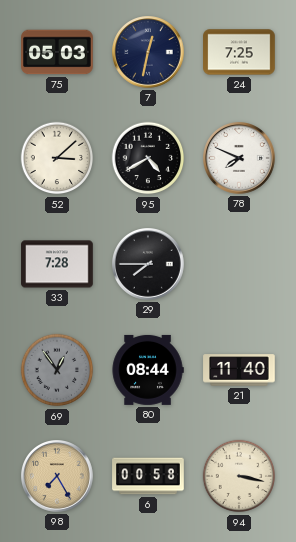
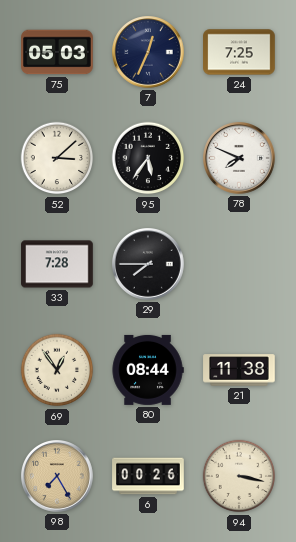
7: 12:32 -> 12:34 (149, 53)
95: 4:40 -> 5:36 (148, 158)
69 dial: grey -> cream (57, 370)
21: 11:40 -> 11:38 (239, 370)
6: 00:58 -> 00:26 (148, 476)
